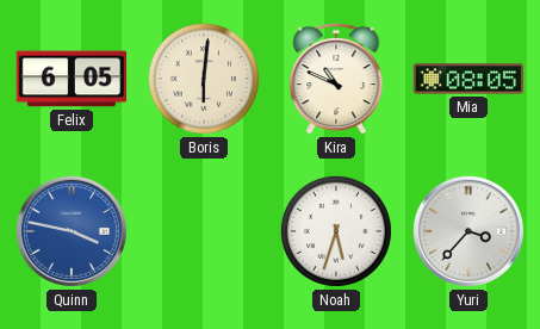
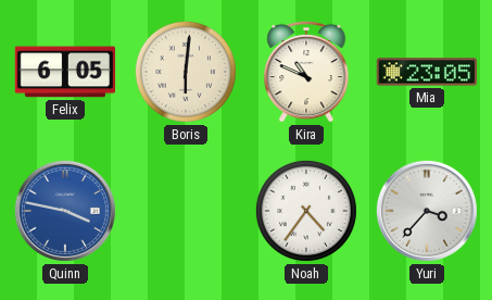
Mia: 08:05 -> 23:05 (427, 72)
Noah: 5:33 -> 4:36 (306, 211)
